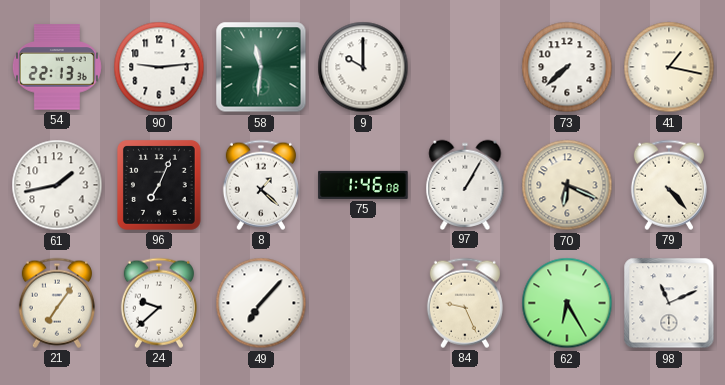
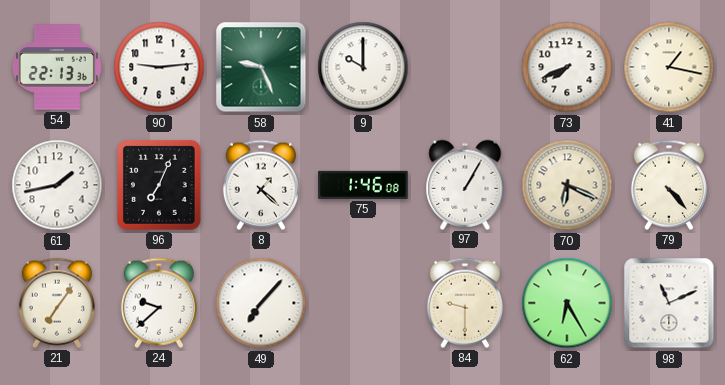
58: 11:31 -> 9:26 (261, 67)
73: 7:38 -> 7:41 (567, 67)
84: 9:26 -> 9:30 (465, 303)
